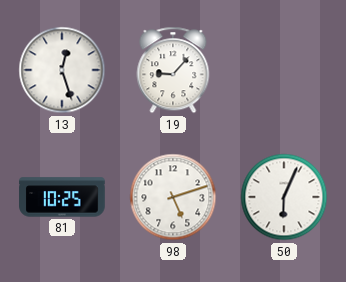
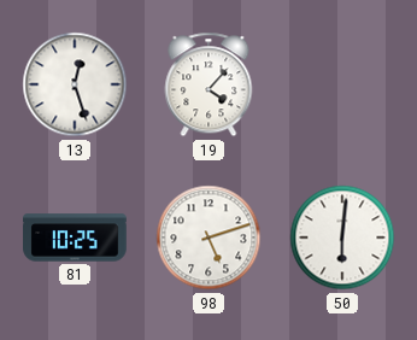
19: 9:07 -> 4:07 (208, 84)
50: 6:04 -> 6:01 (342, 238)
